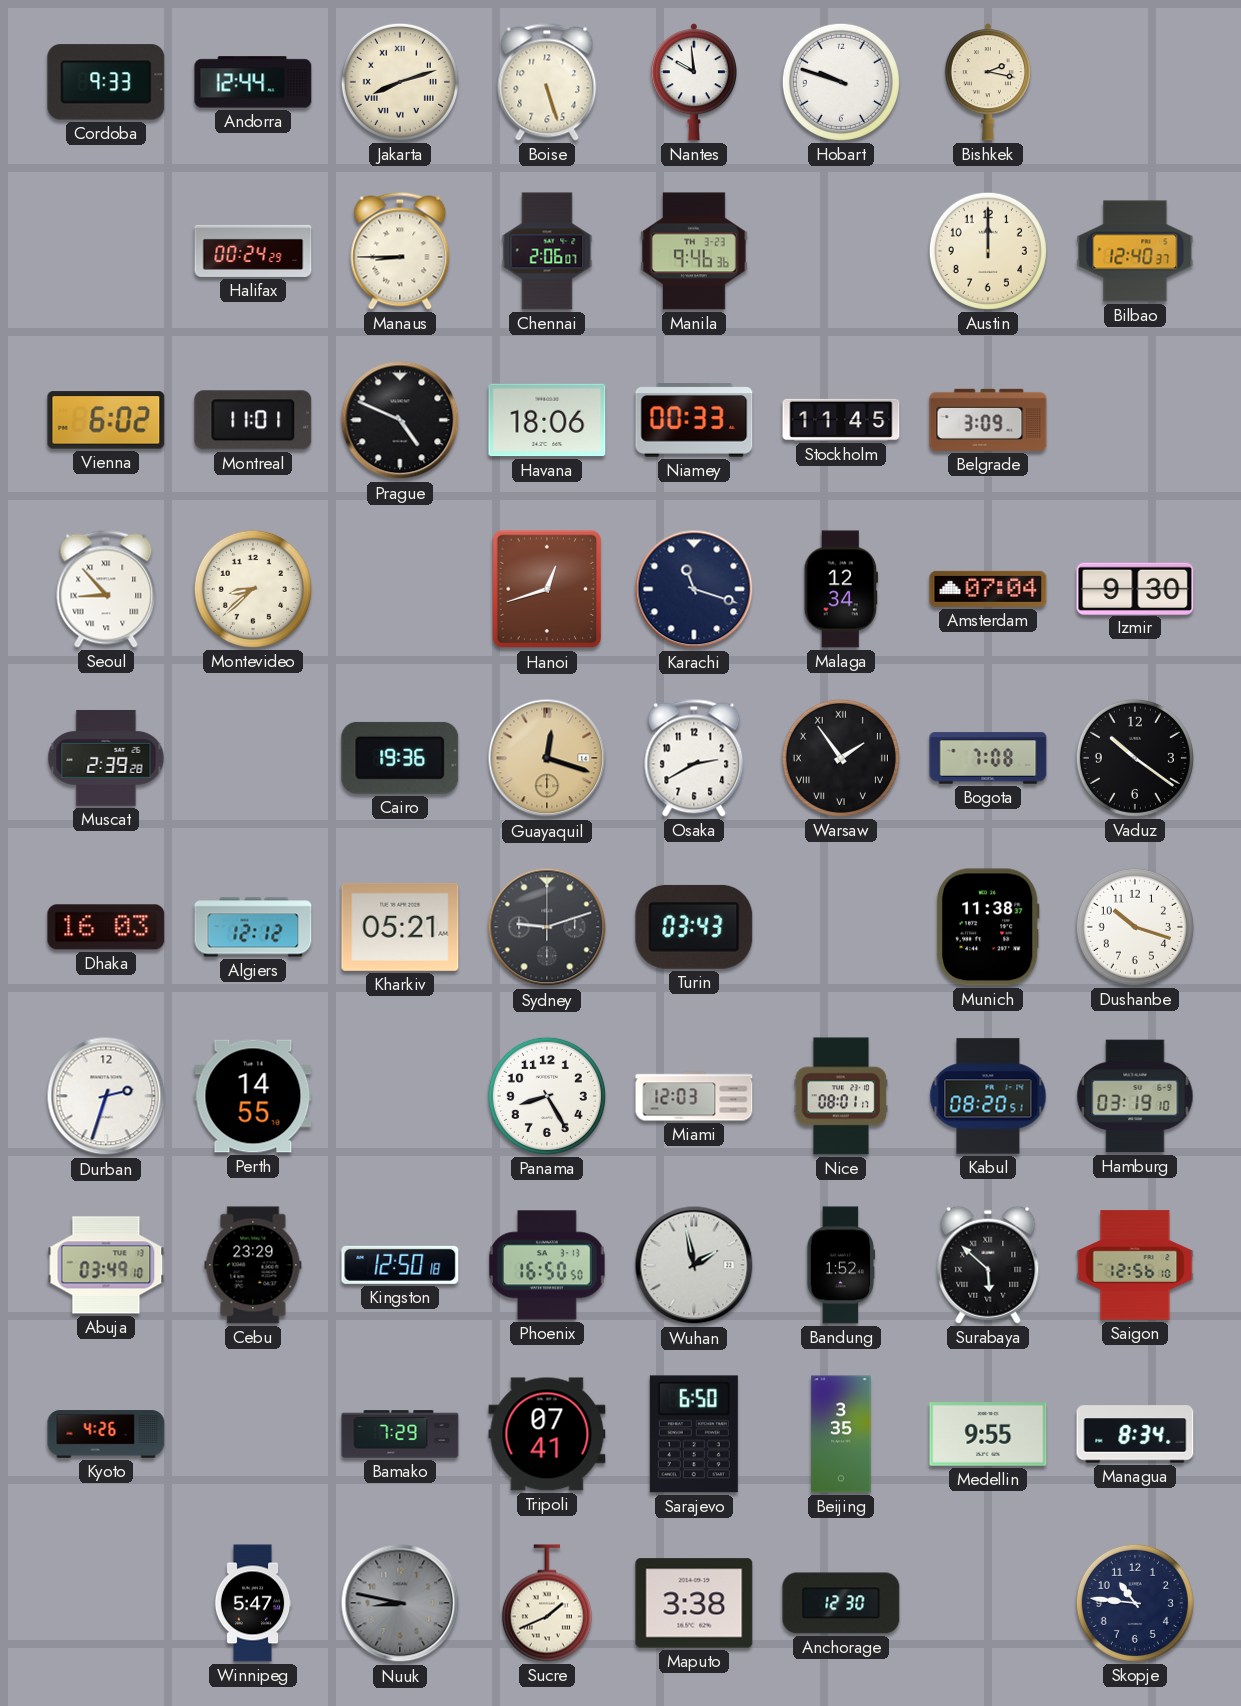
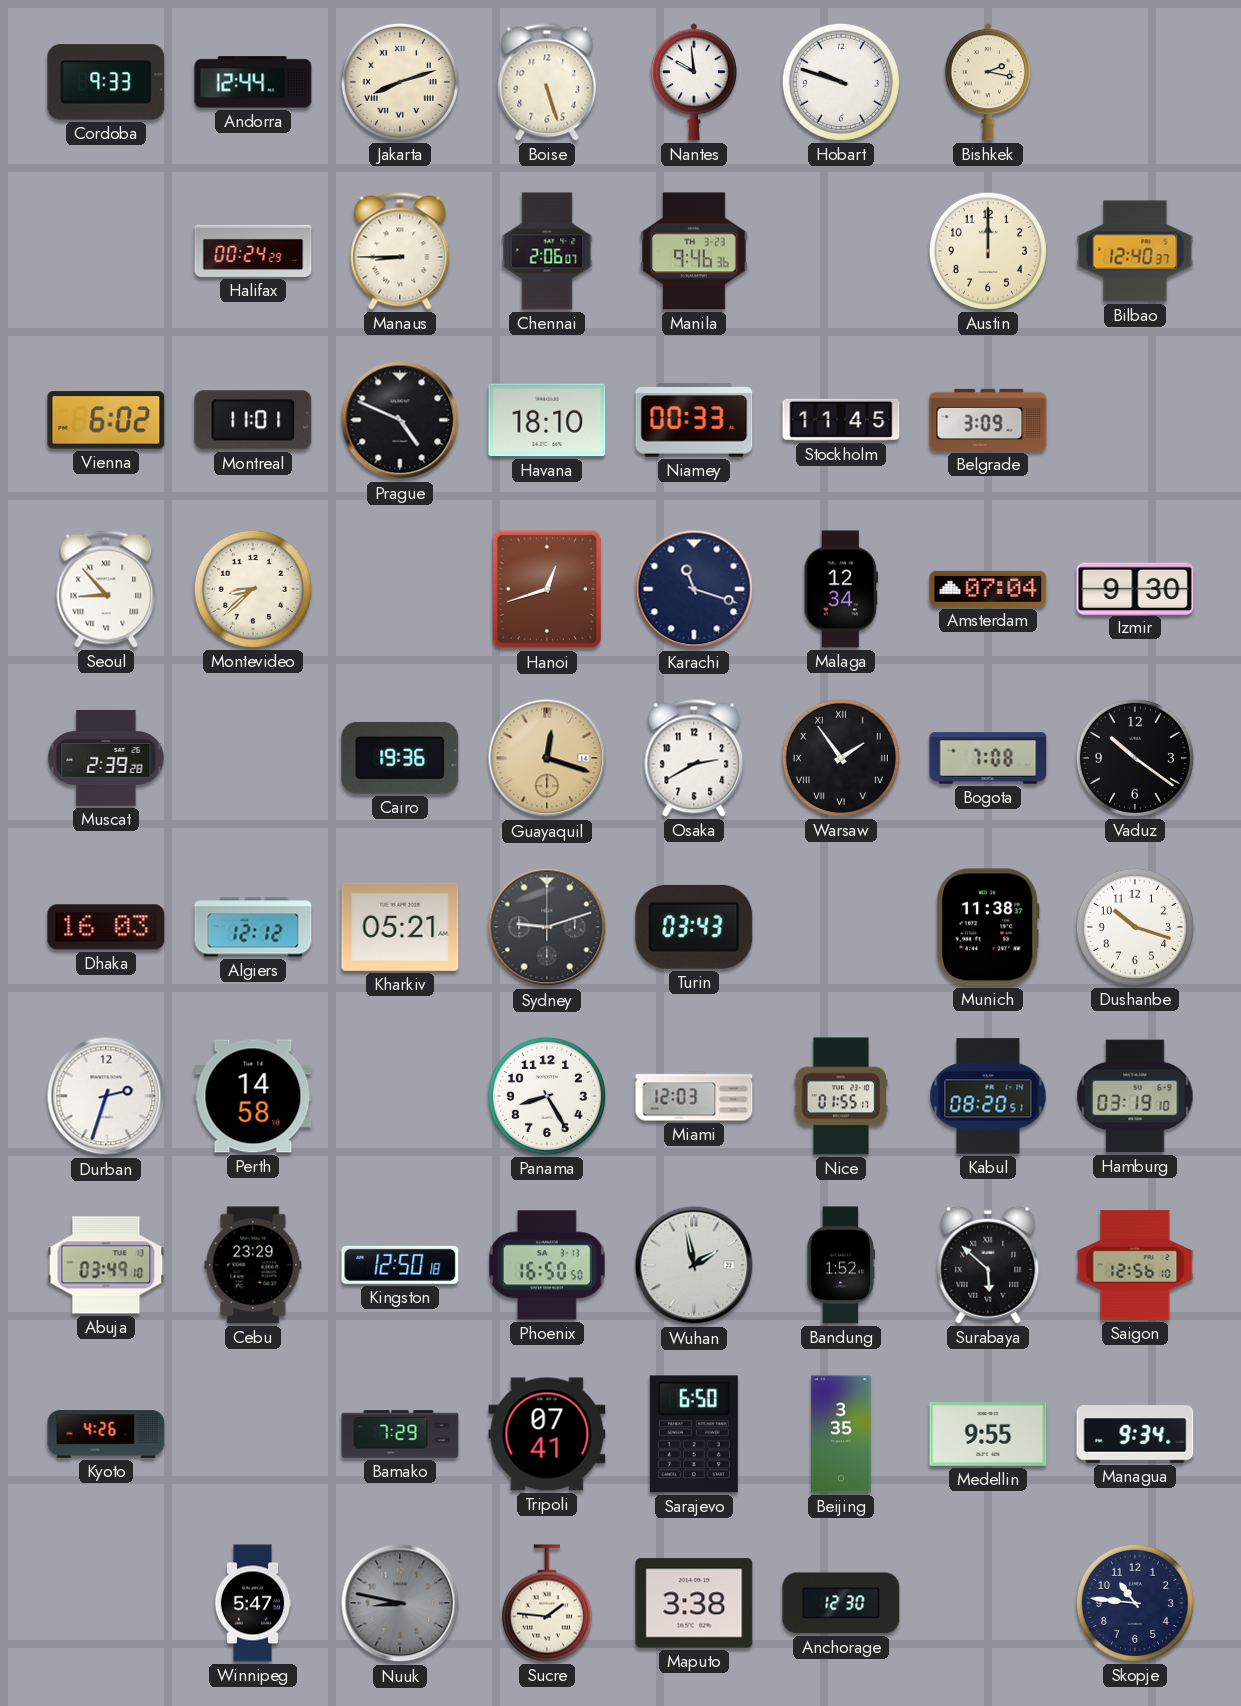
Havana: 18:06 -> 18:10 (547, 420)
Perth: 14:55 -> 14:58 (253, 1096)
Nice: 08:01 -> 01:55 (841, 1096)
Managua: 8:34 -> 9:34 (1135, 1434)
Sucre: 1:41 -> 1:46 (547, 1603)
